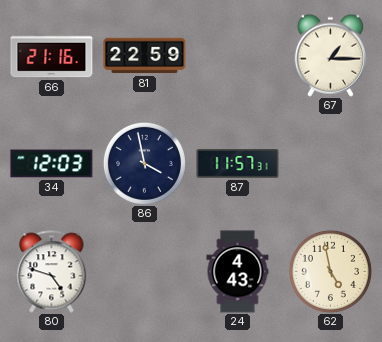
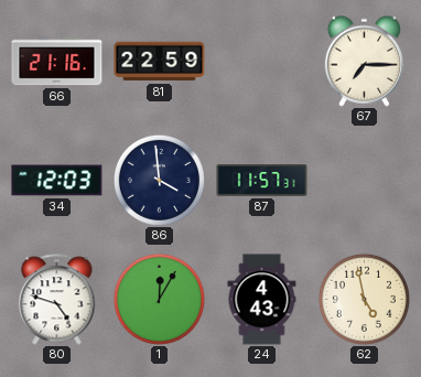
67: 1:15 -> 7:15 (364, 61)
86: 3:58 -> 3:59 (159, 180)
1: none -> 12:05 (159, 299)
